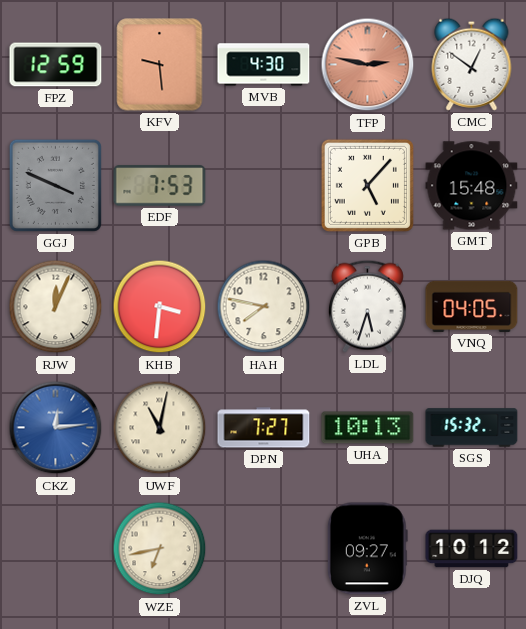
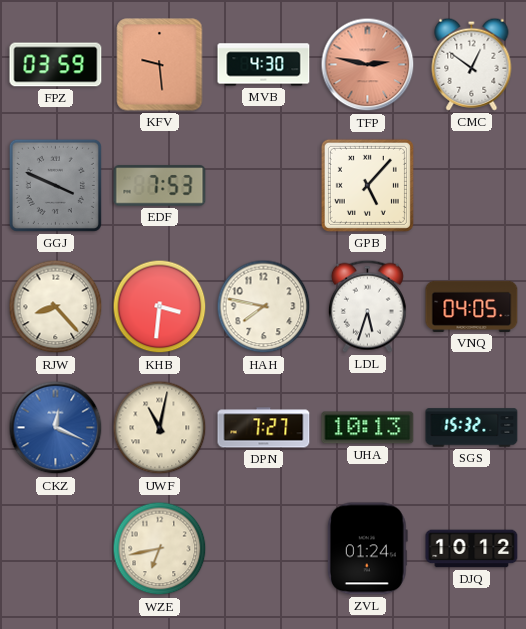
FPZ: 12:59 -> 03:59 (56, 65)
GMT: 15:48 -> none (472, 186)
RJW: 12:04 -> 8:23 (56, 307)
CKZ: 12:14 -> 12:19 (56, 428)
ZVL: 09:27 -> 01:24 (367, 549)
